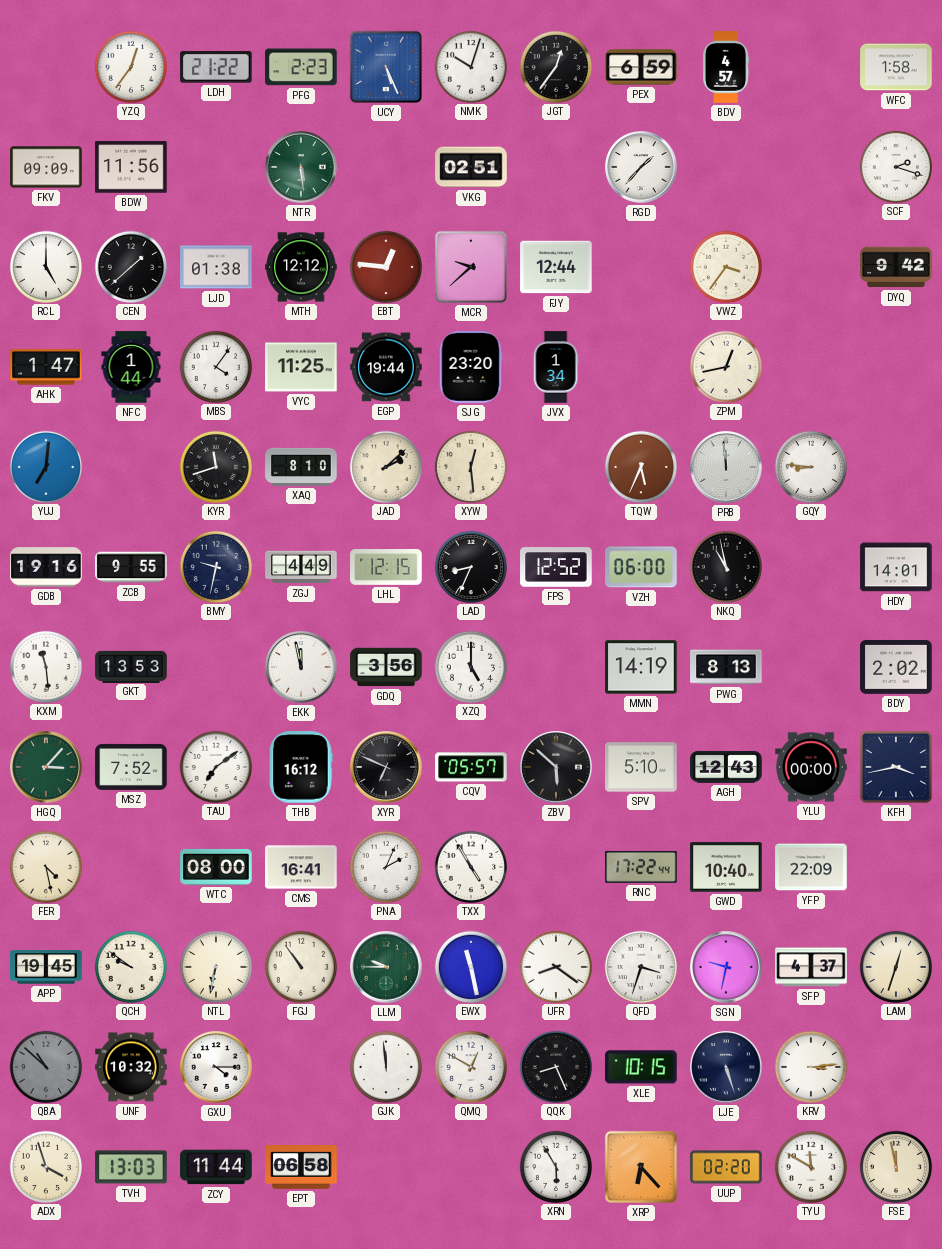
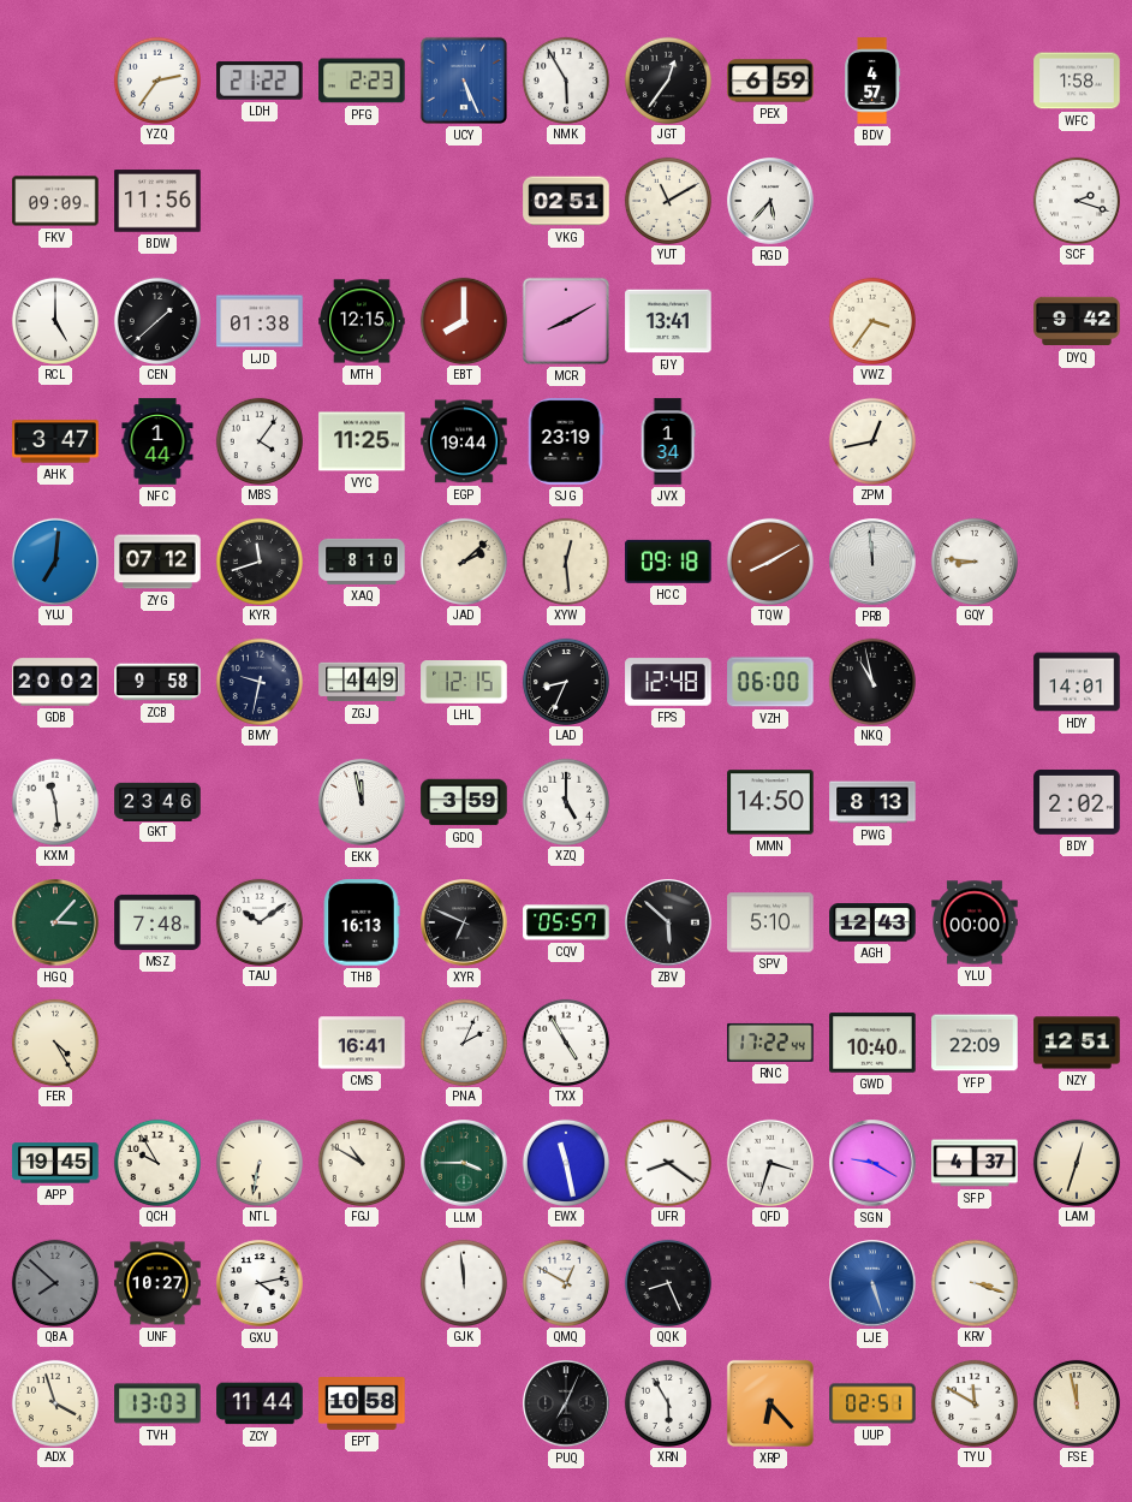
YZQ: 12:36 -> 2:36 (156, 79)
NMK: 10:03 -> 5:55 (565, 79)
NTR: 5:29 -> none (301, 167)
YUT: none -> 11:10 (667, 200)
RGD: 1:37 -> 5:37 (770, 201)
MTH: 12:12 -> 12:15 (362, 321)
EBT: 12:46 -> 8:00 (463, 320)
MCR: 9:38 -> 8:10 (566, 321)
FJY: 12:44 -> 13:41 (668, 321)
AHK: 1:47 -> 3:47 (55, 441)
SJG: 23:20 -> 23:19 (566, 441)
ZYG: none -> 07:12 (157, 562)
HCC: none -> 09:18 (668, 562)
TQW: 5:34 -> 8:10 (769, 560)
GDB: 19:16 -> 20:02 (55, 682)
ZCB: 9:55 -> 9:58 (157, 682)
FPS: 12:52 -> 12:48 (668, 682)
GKT: 13:53 -> 23:46 (157, 801)
GDQ: 3:56 -> 3:59 (464, 802)
MMN: 14:19 -> 14:50 (770, 802)
MSZ: 7:52 -> 7:48 (157, 922)
TAU: 7:09 -> 10:09 (258, 921)
THB: 16:12 -> 16:13 (362, 922)
KFH: 3:43 -> none (896, 767)
FER: 4:28 -> 4:25 (54, 1041)
WTC: 08:00 -> none (216, 867)
NZY: none -> 12:51 (1077, 1043)
QCH: 9:51 -> 9:55 (156, 1162)
FGJ: 10:54 -> 10:50 (361, 1162)
LLM: 9:45 -> 3:45 (464, 1163)
SGN: 9:32 -> 9:20 (872, 1163)
QBA: 10:52 -> 7:52 (54, 1282)
UNF: 10:32 -> 10:27 (157, 1283)
GXU: 4:15 -> 4:13 (260, 1283)
XLE: 10:15 -> none (641, 1067)
LJE dial: navy -> blue (872, 1283)
KRV: 3:14 -> 3:18 (973, 1282)
EPT: 06:58 -> 10:58 (362, 1405)
PUQ: none -> 7:04 (566, 1403)
UUP: 02:20 -> 02:51 (872, 1403)
